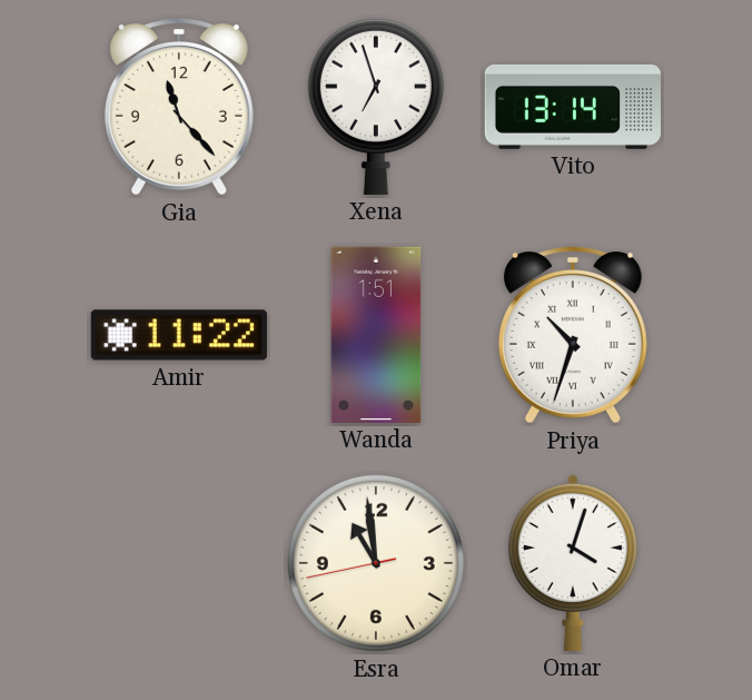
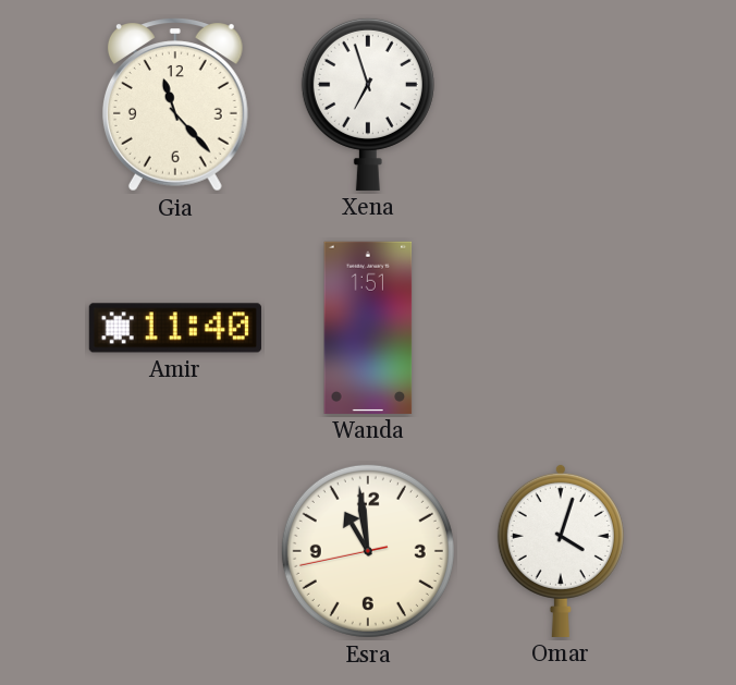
Vito: 13:14 -> none (573, 107)
Amir: 11:22 -> 11:40 (175, 328)
Priya: 10:33 -> none (573, 335)
